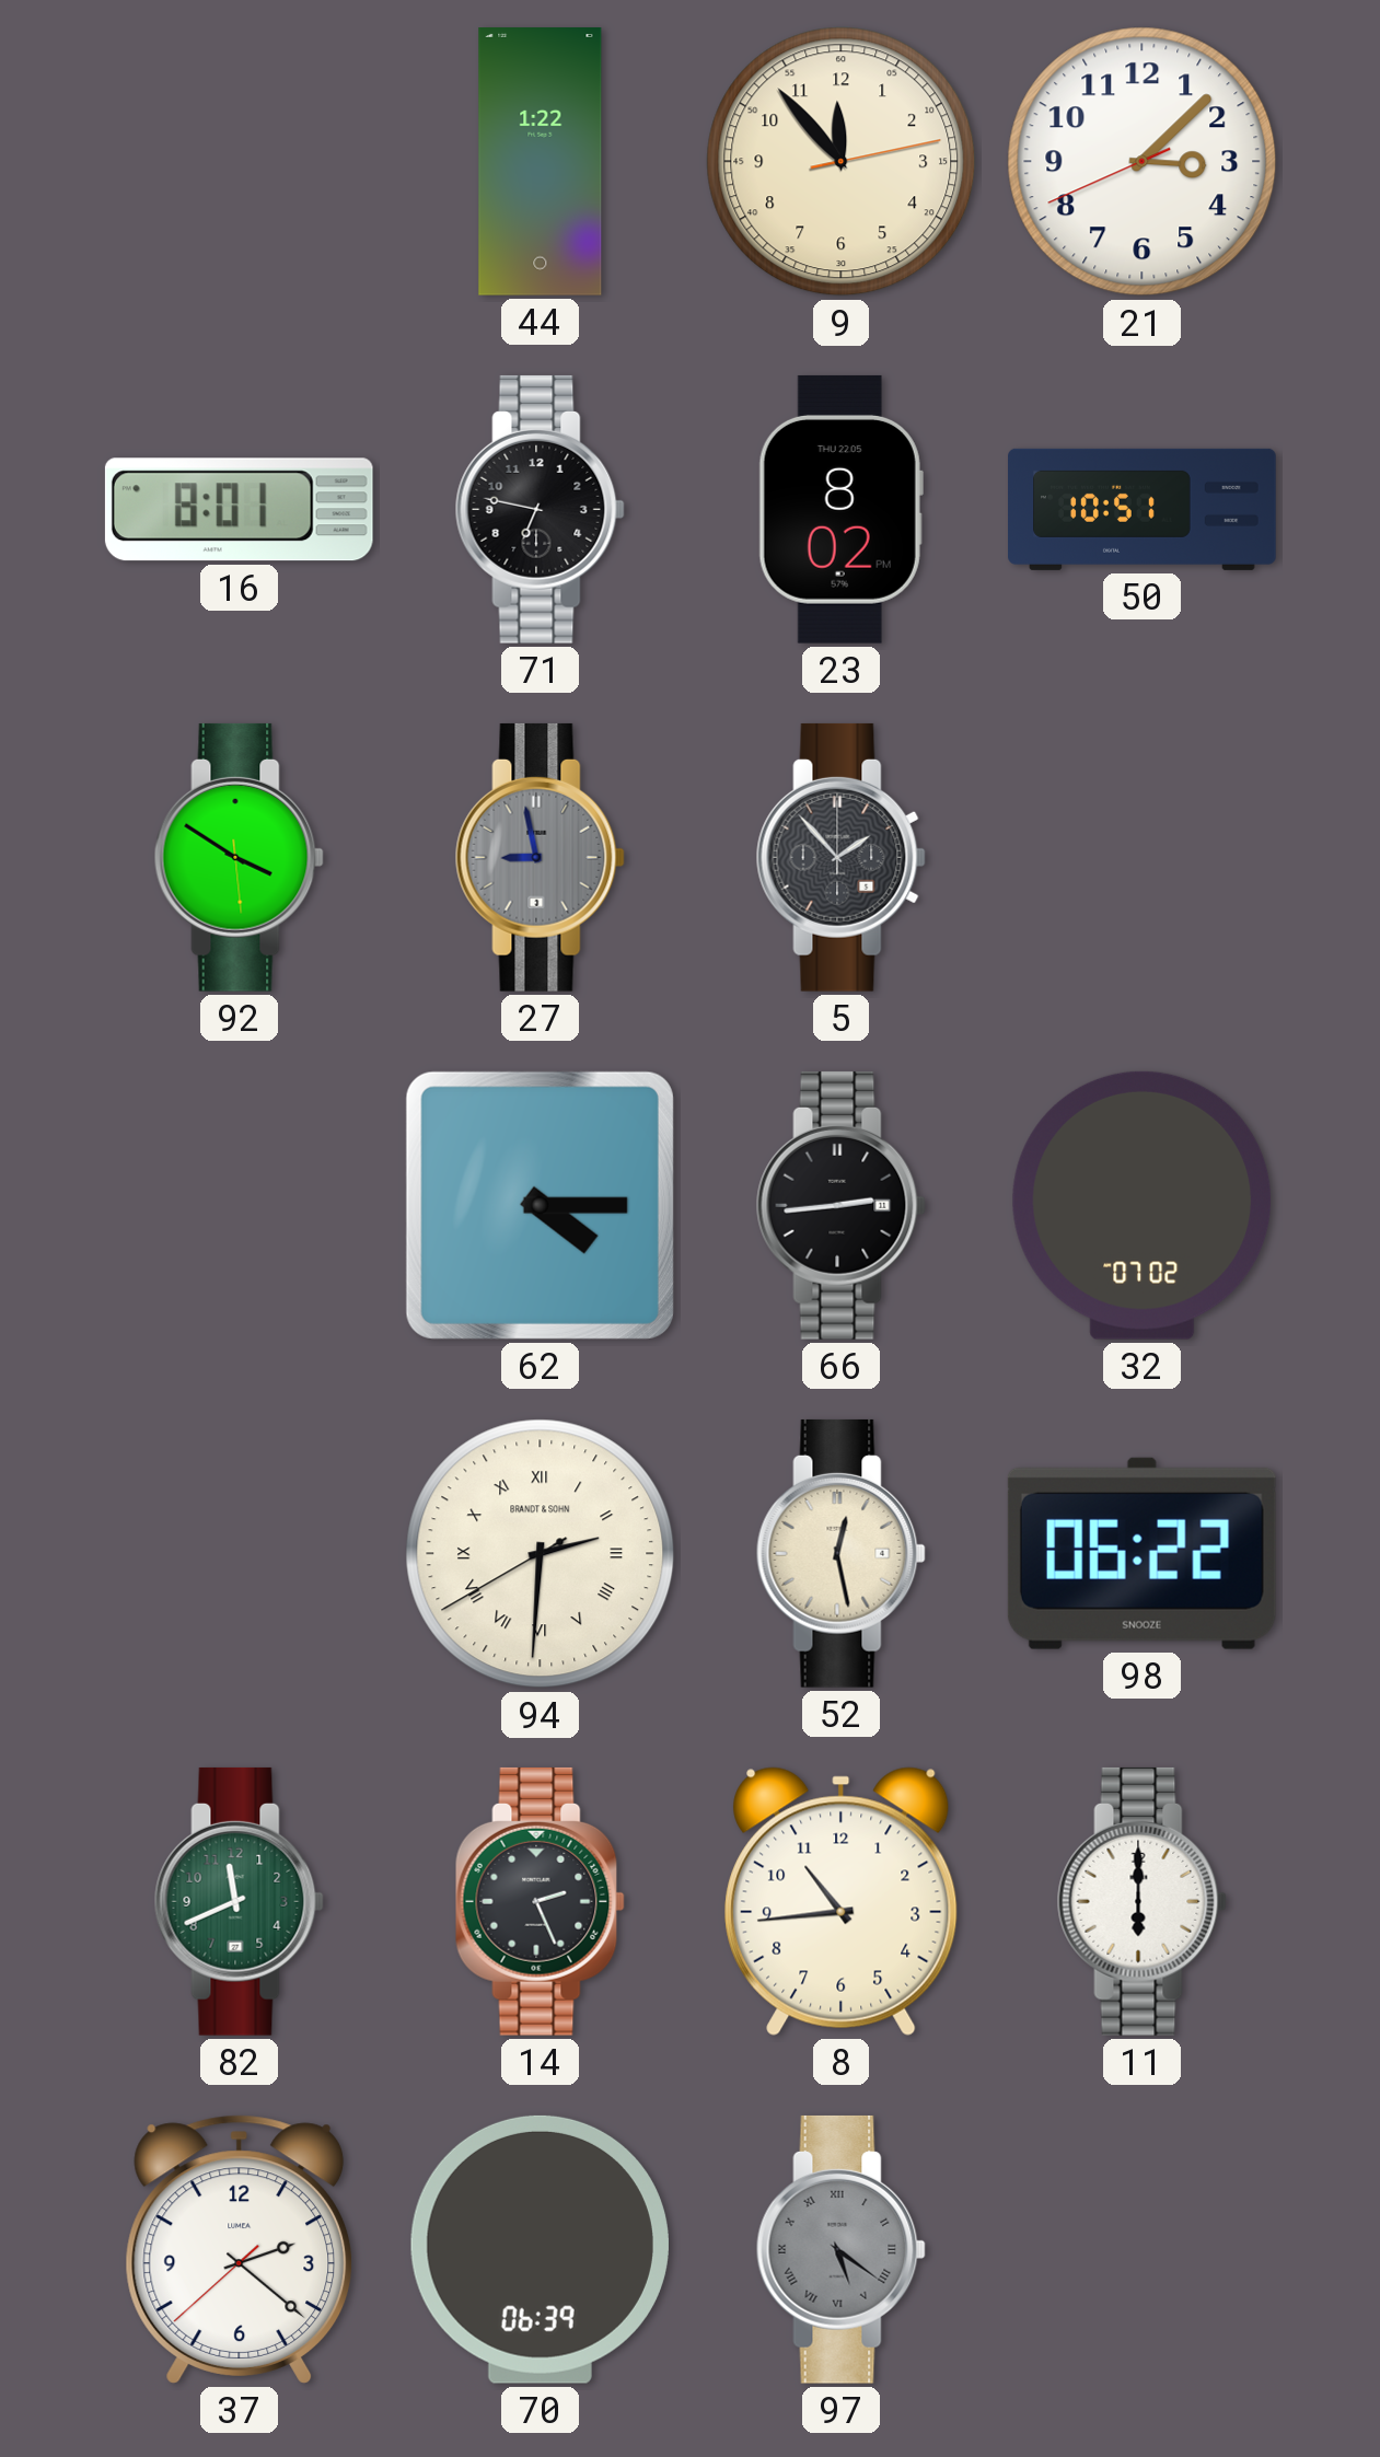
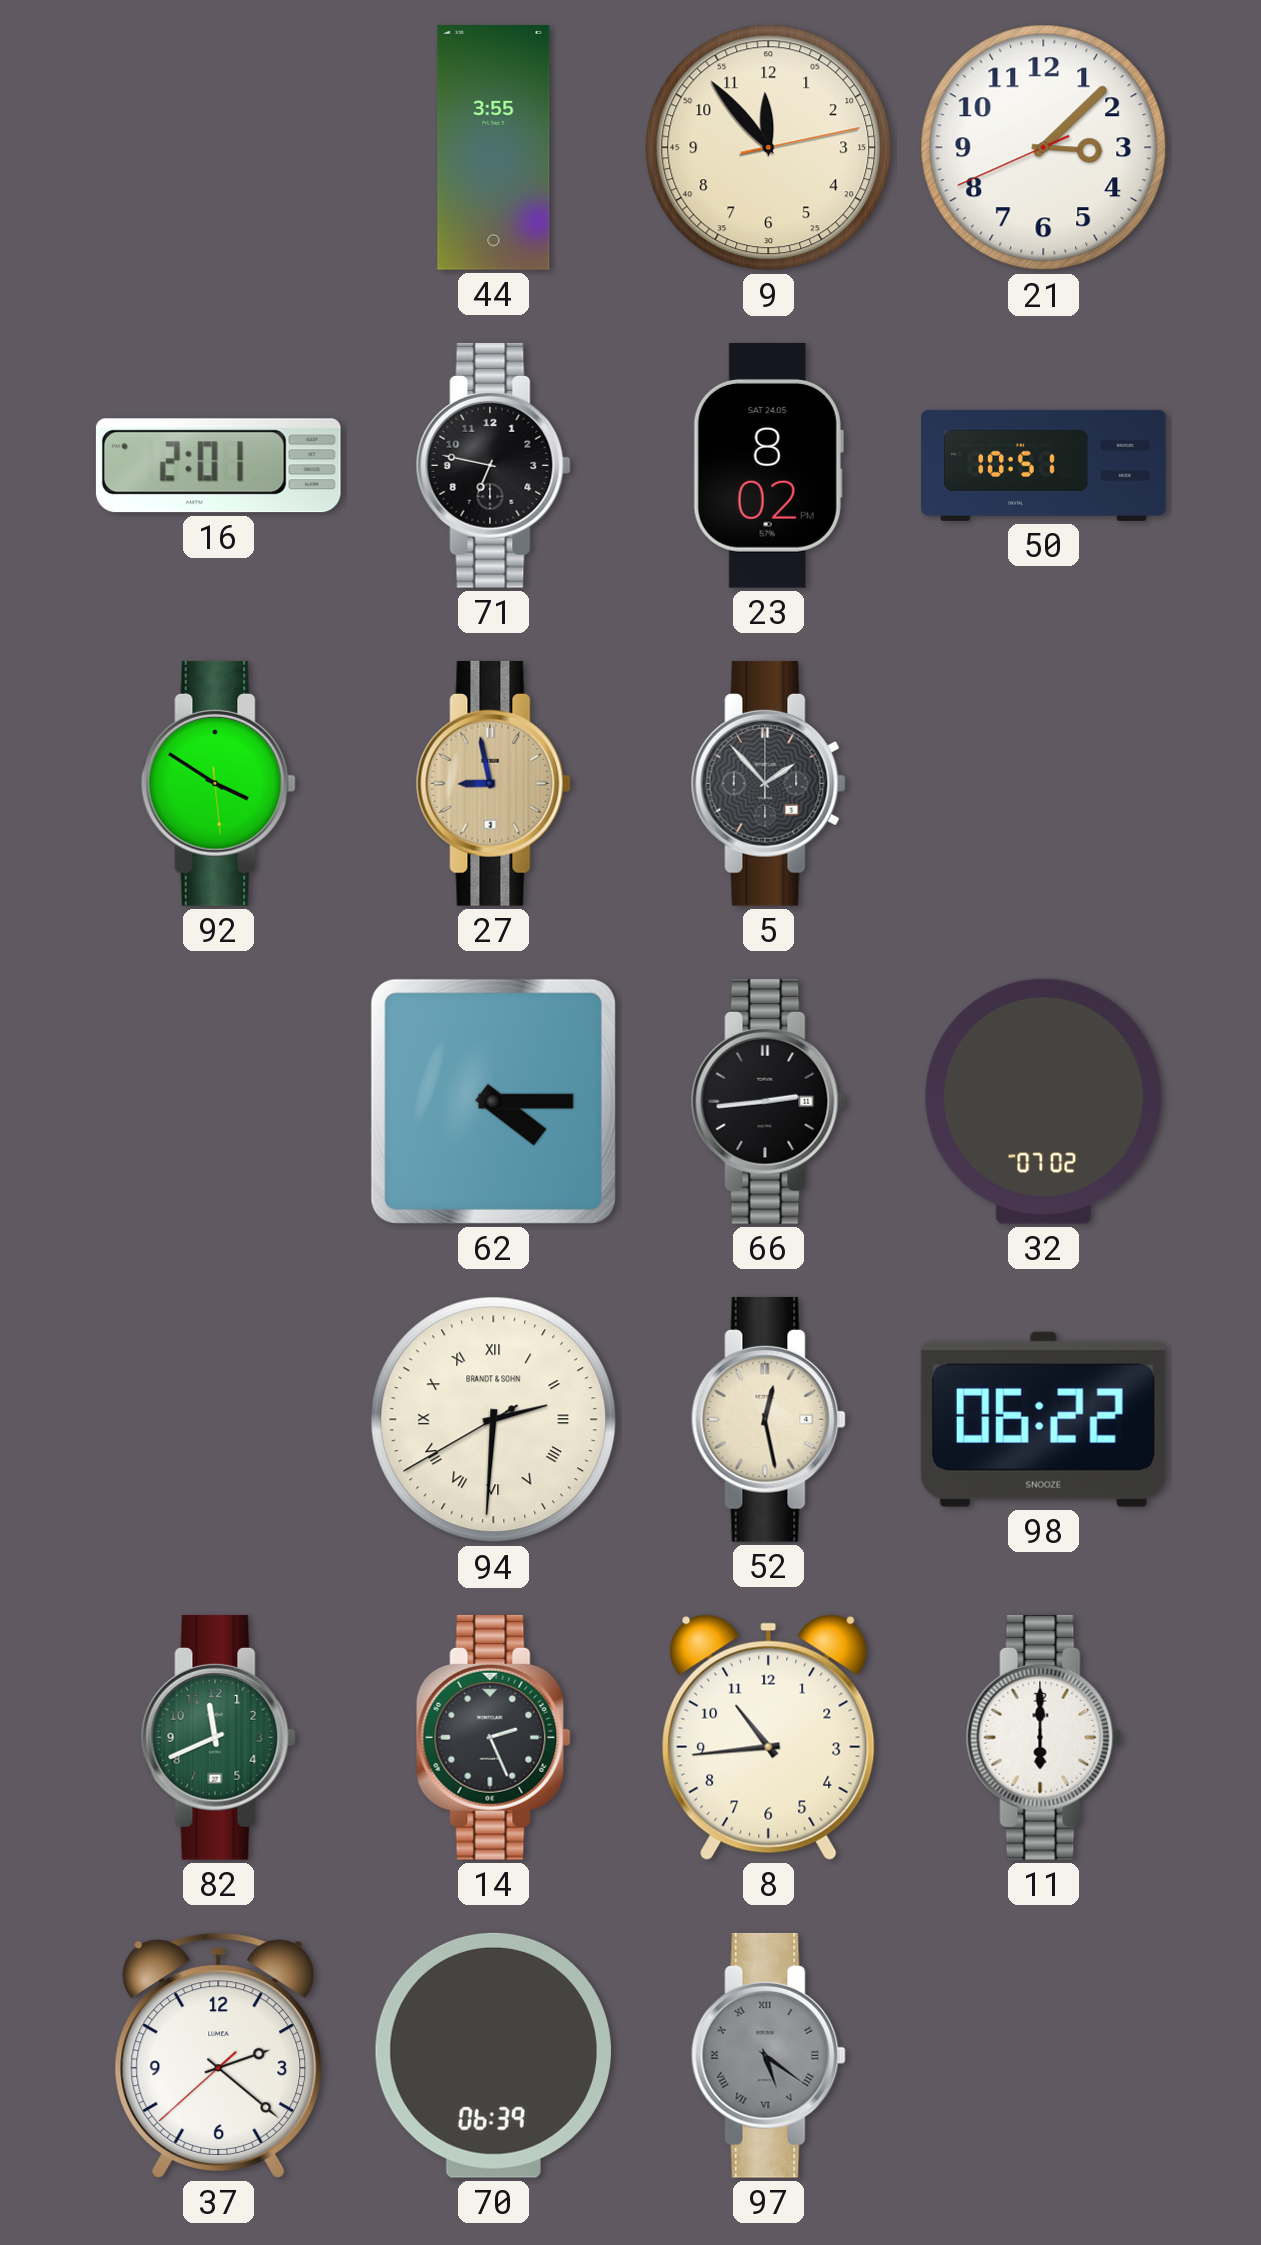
44: 1:22 -> 3:55 (494, 148)
16: 8:01 -> 2:01 (218, 466)
23 date: THU 22.05 -> SAT 24.05 (768, 465)
27 dial: grey -> champagne (493, 783)
